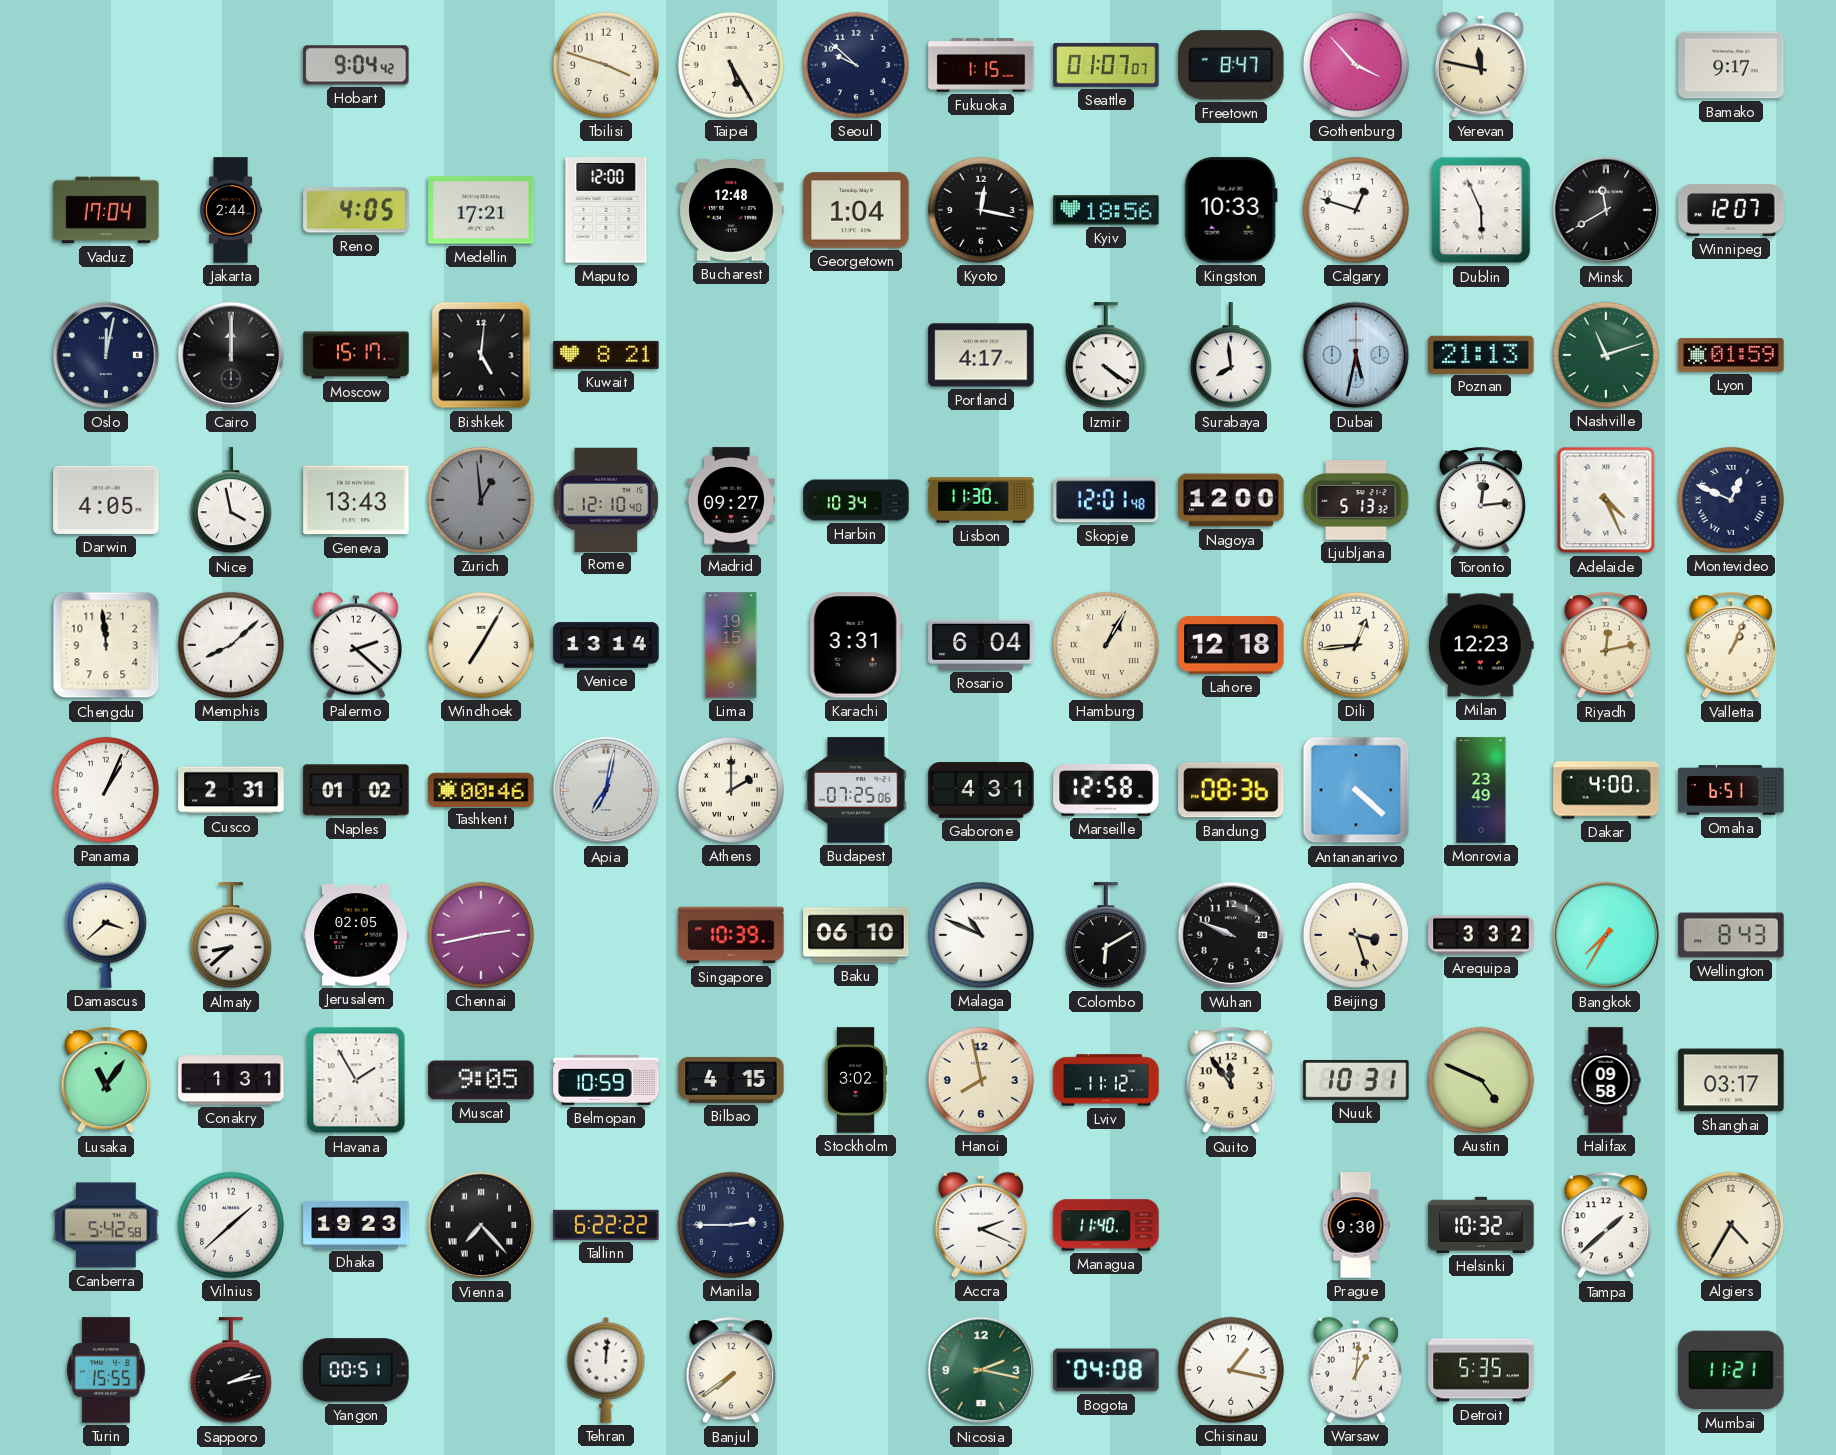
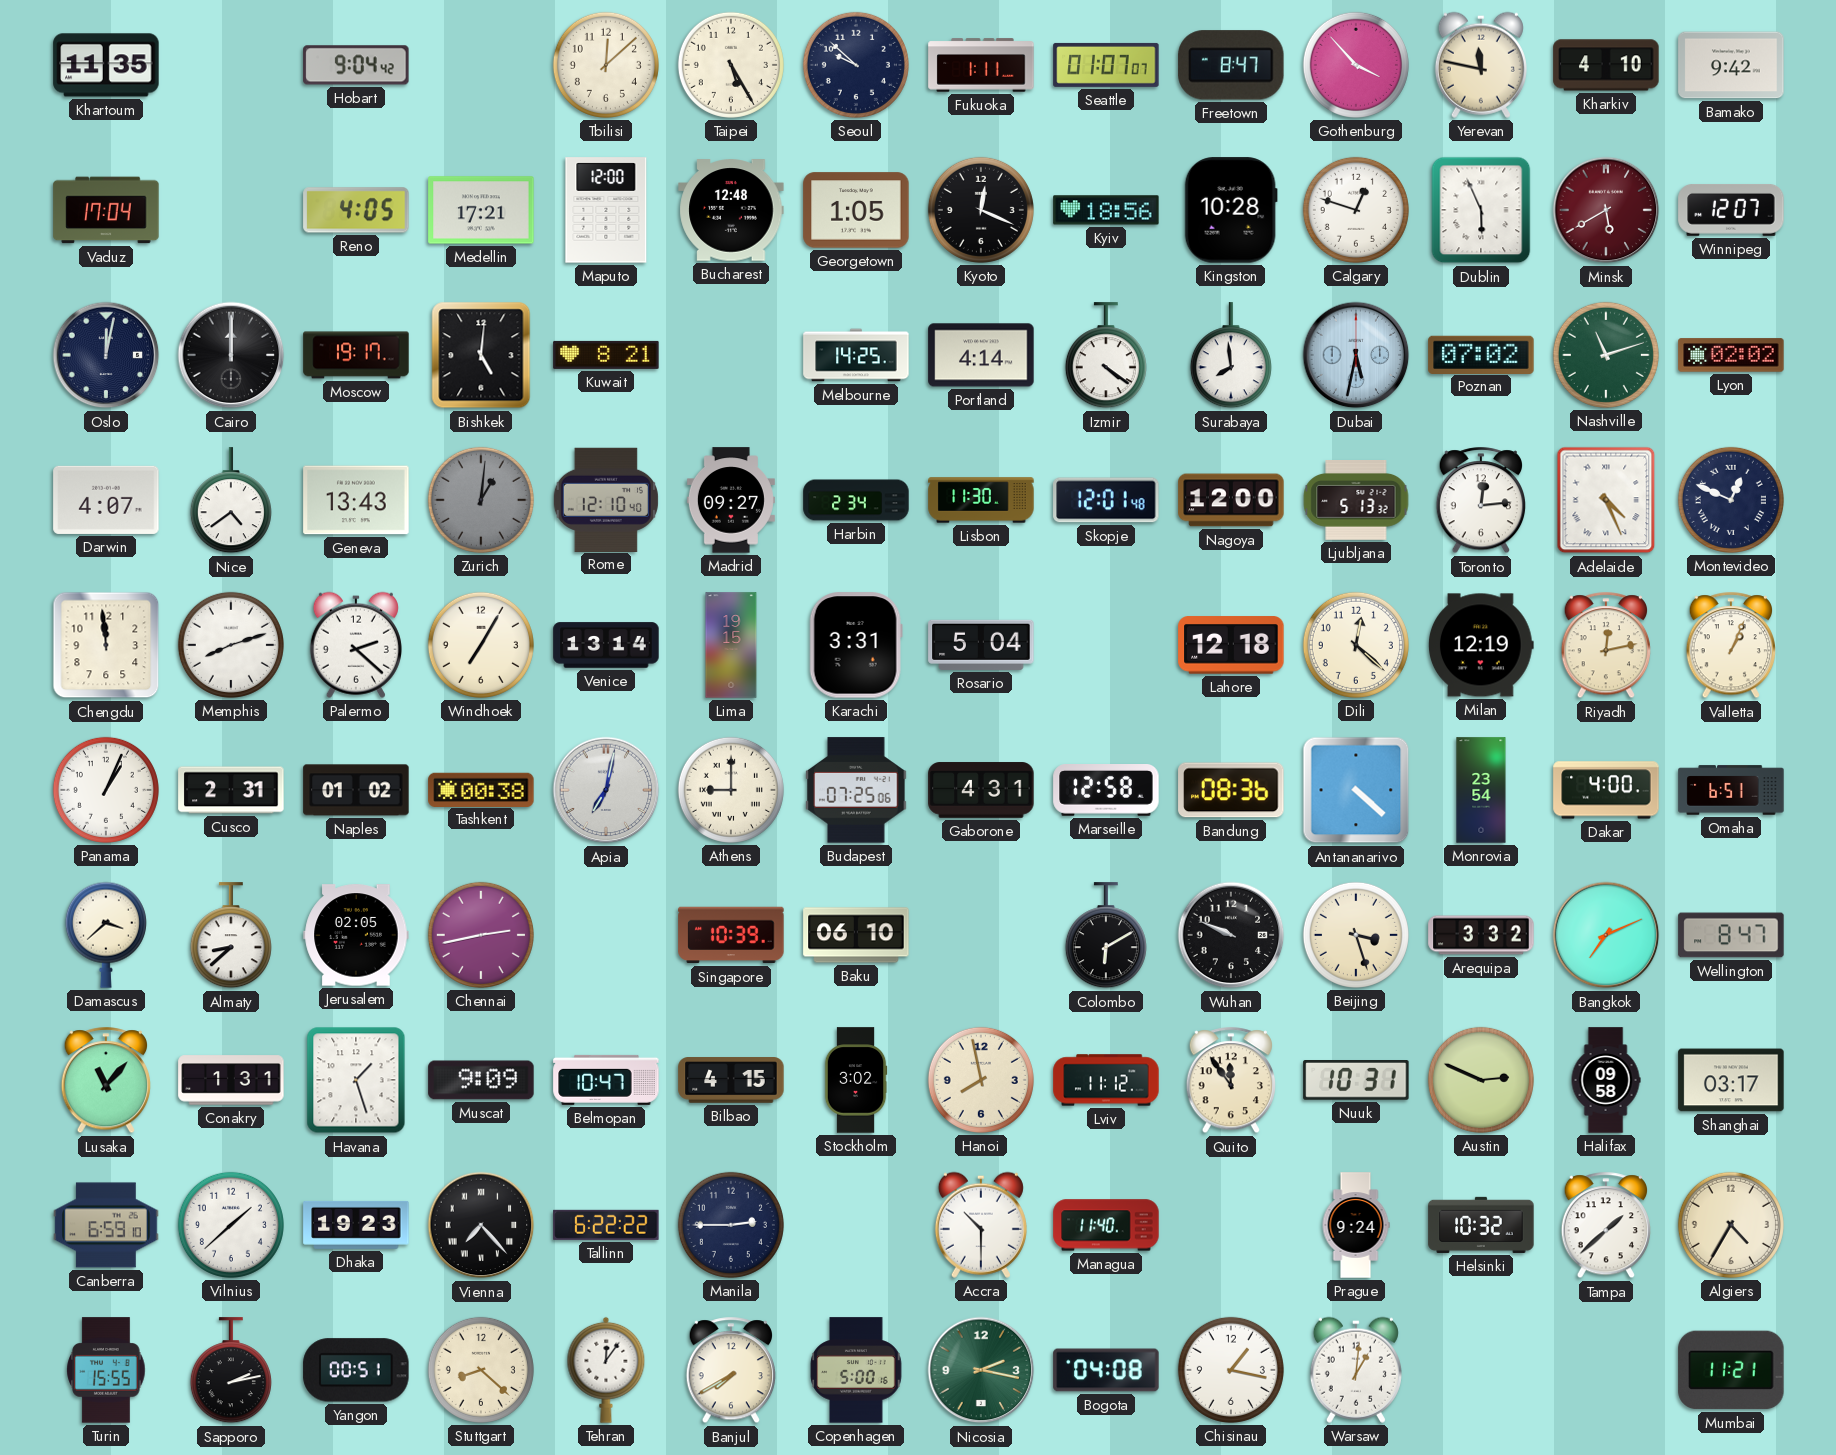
Khartoum: none -> 11:35 (106, 65)
Tbilisi: 3:48 -> 12:08 (606, 65)
Fukuoka: 1:15 -> 1:11 (981, 65)
Kharkiv: none -> 4:10 (1606, 65)
Bamako: 9:17 -> 9:42 (1731, 65)
Jakarta: 2:44 -> none (231, 210)
Georgetown: 1:04 -> 1:05 (856, 210)
Kyoto: 12:17 -> 12:19 (981, 210)
Kingston: 10:33 -> 10:28 (1231, 210)
Minsk: 11:40 -> 5:40 (1606, 210)
Minsk dial: black -> burgundy (1606, 210)
Moscow: 15:17 -> 19:17 (356, 355)
Melbourne: none -> 14:25 (856, 355)
Portland: 4:17 -> 4:14 (981, 355)
Poznan: 21:13 -> 07:02 (1481, 354)
Lyon: 01:59 -> 02:02 (1731, 355)
Darwin: 4:05 -> 4:07 (106, 500)
Nice: 3:58 -> 4:39 (231, 501)
Zurich: 12:59 -> 1:01 (481, 500)
Harbin: 10:34 -> 2:34 (856, 500)
Memphis: 8:08 -> 8:12 (231, 645)
Rosario: 6:04 -> 5:04 (981, 645)
Hamburg: 1:05 -> none (1106, 645)
Dili: 12:44 -> 12:22 (1356, 645)
Milan: 12:23 -> 12:19 (1482, 645)
Tashkent: 00:46 -> 00:38 (481, 789)
Athens: 2:00 -> 9:00 (731, 790)
Monrovia: 23:49 -> 23:54 (1481, 790)
Malaga: 10:49 -> none (981, 935)
Bangkok: 7:35 -> 7:11 (1606, 935)
Wellington: 8:43 -> 8:47 (1731, 935)
Lusaka: 11:06 -> 11:07 (105, 1081)
Havana: 1:55 -> 1:27 (356, 1080)
Muscat: 9:05 -> 9:09 (481, 1080)
Belmopan: 10:59 -> 10:47 (606, 1080)
Austin: 4:49 -> 2:49 (1481, 1080)
Canberra: 5:42 -> 6:59 (106, 1225)
Accra: 2:19 -> 10:30 (981, 1225)
Prague: 9:30 -> 9:24 (1356, 1225)
Stuttgart: none -> 8:22 (481, 1370)
Tehran: 12:01 -> 12:06 (606, 1370)
Banjul: 7:39 -> 7:40 (730, 1371)
Copenhagen: none -> 5:00 (856, 1370)
Detroit: 5:35 -> none (1481, 1370)
